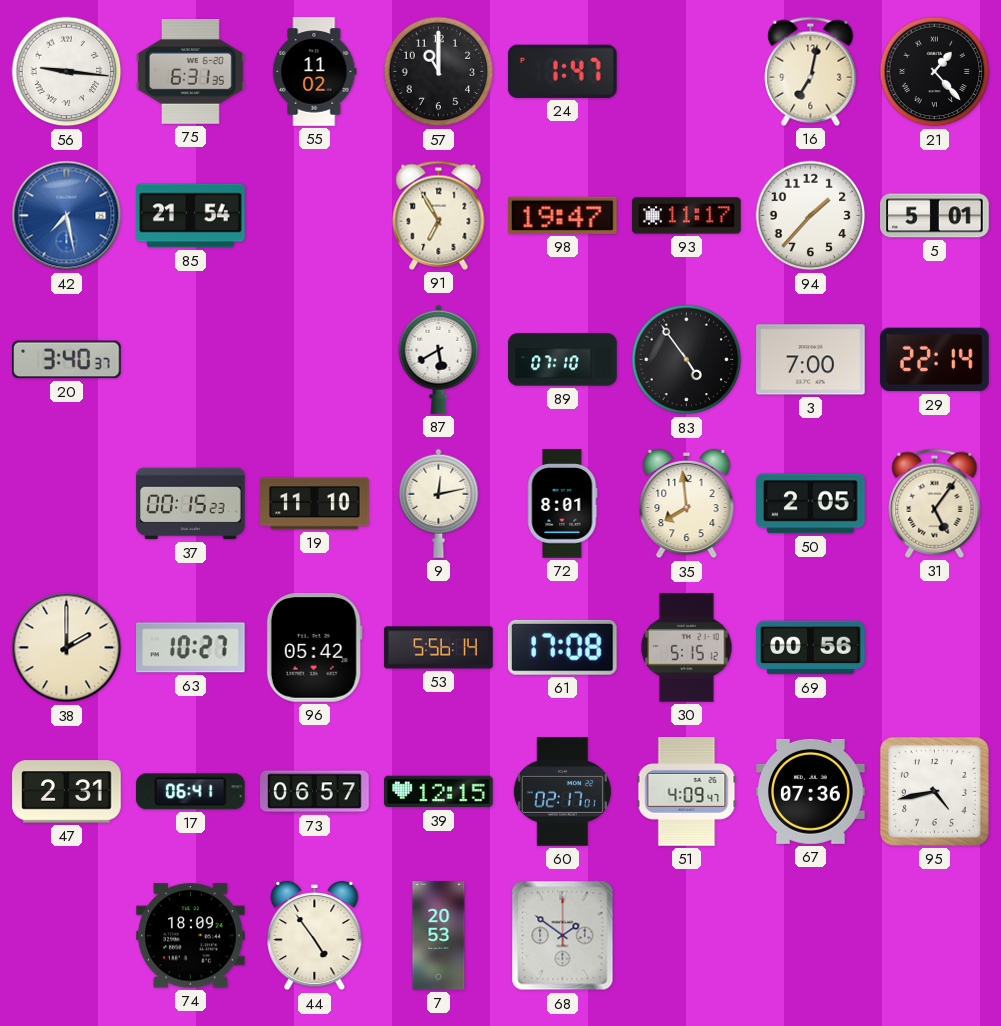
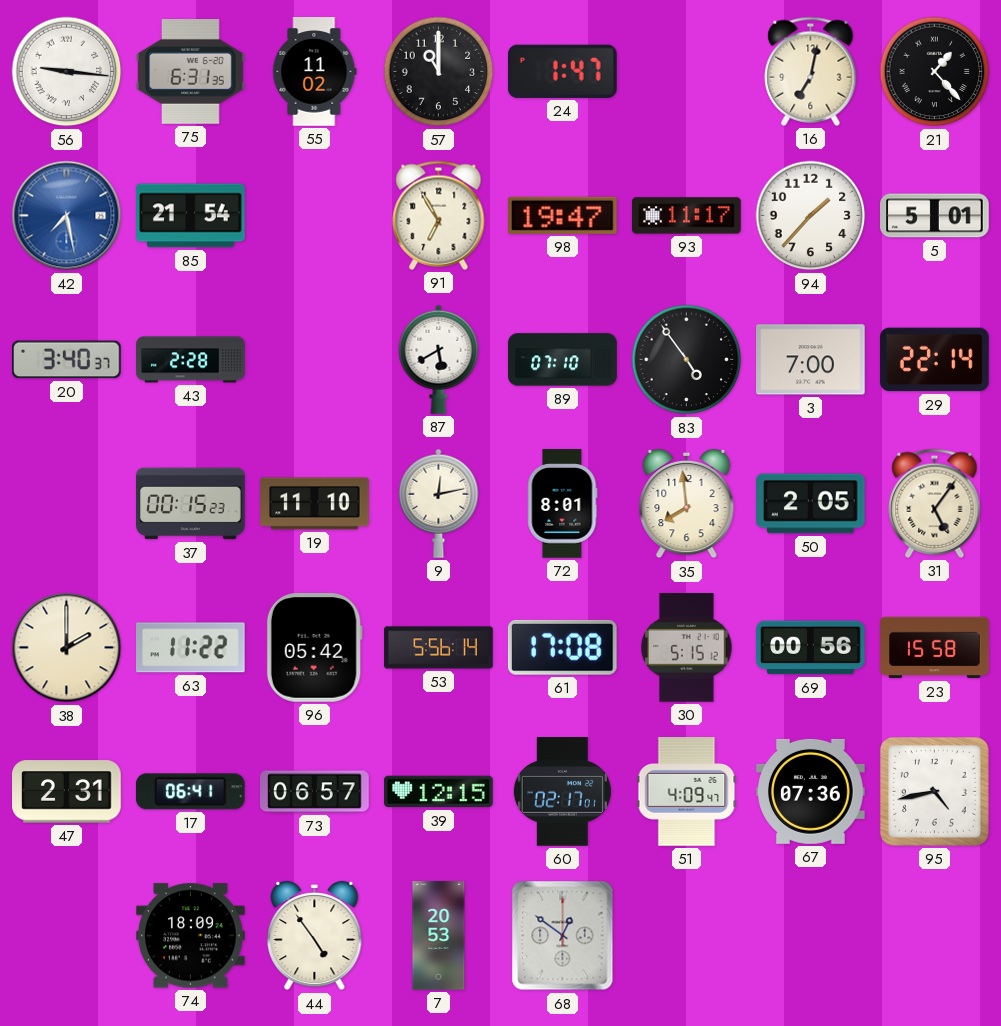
43: none -> 2:28 (191, 360)
63: 10:27 -> 11:22 (191, 648)
23: none -> 15:58 (935, 648)
68: 1:51 -> 12:51 (563, 936)
